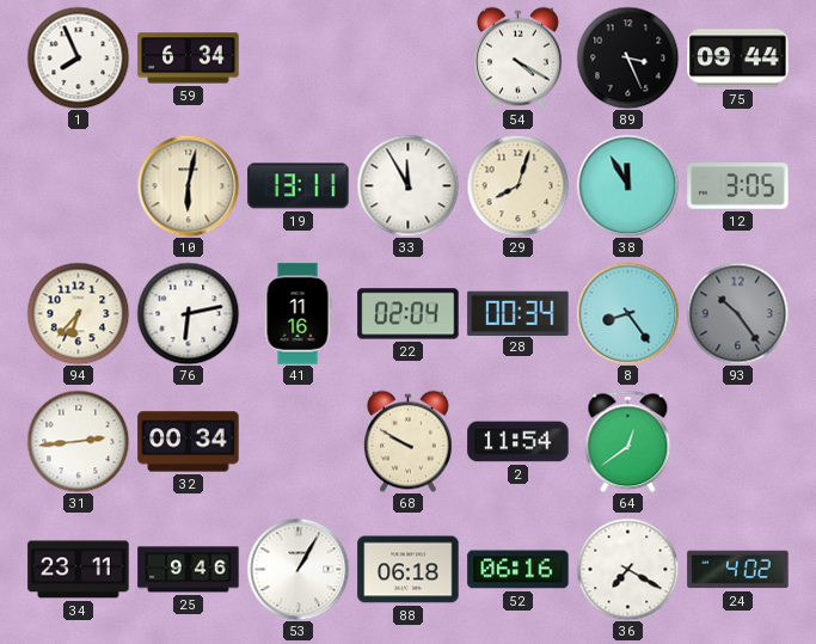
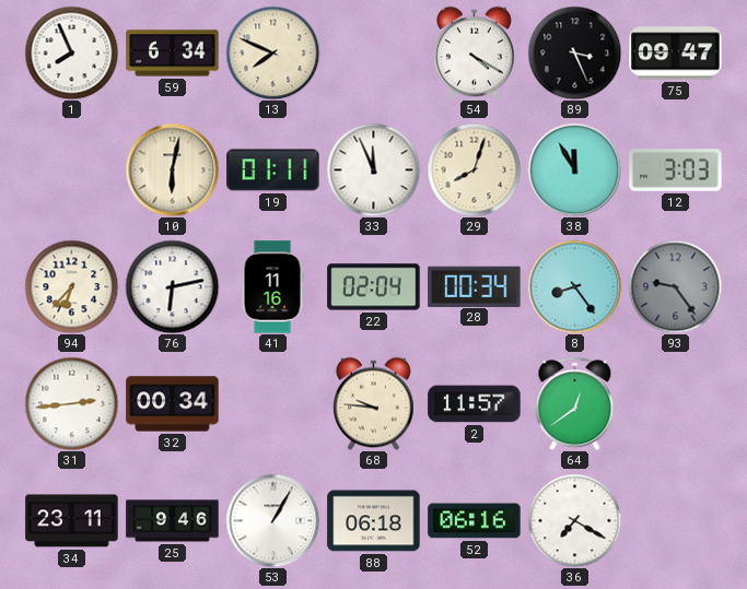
13: none -> 7:49 (272, 52)
75: 09:44 -> 09:47 (676, 54)
19: 13:11 -> 01:11 (273, 170)
33: 11:55 -> 11:56 (373, 169)
12: 3:05 -> 3:03 (676, 170)
93: 10:24 -> 9:24 (675, 286)
68: 9:50 -> 9:46 (374, 403)
2: 11:54 -> 11:57 (475, 404)
24: 4:02 -> none (738, 570)
